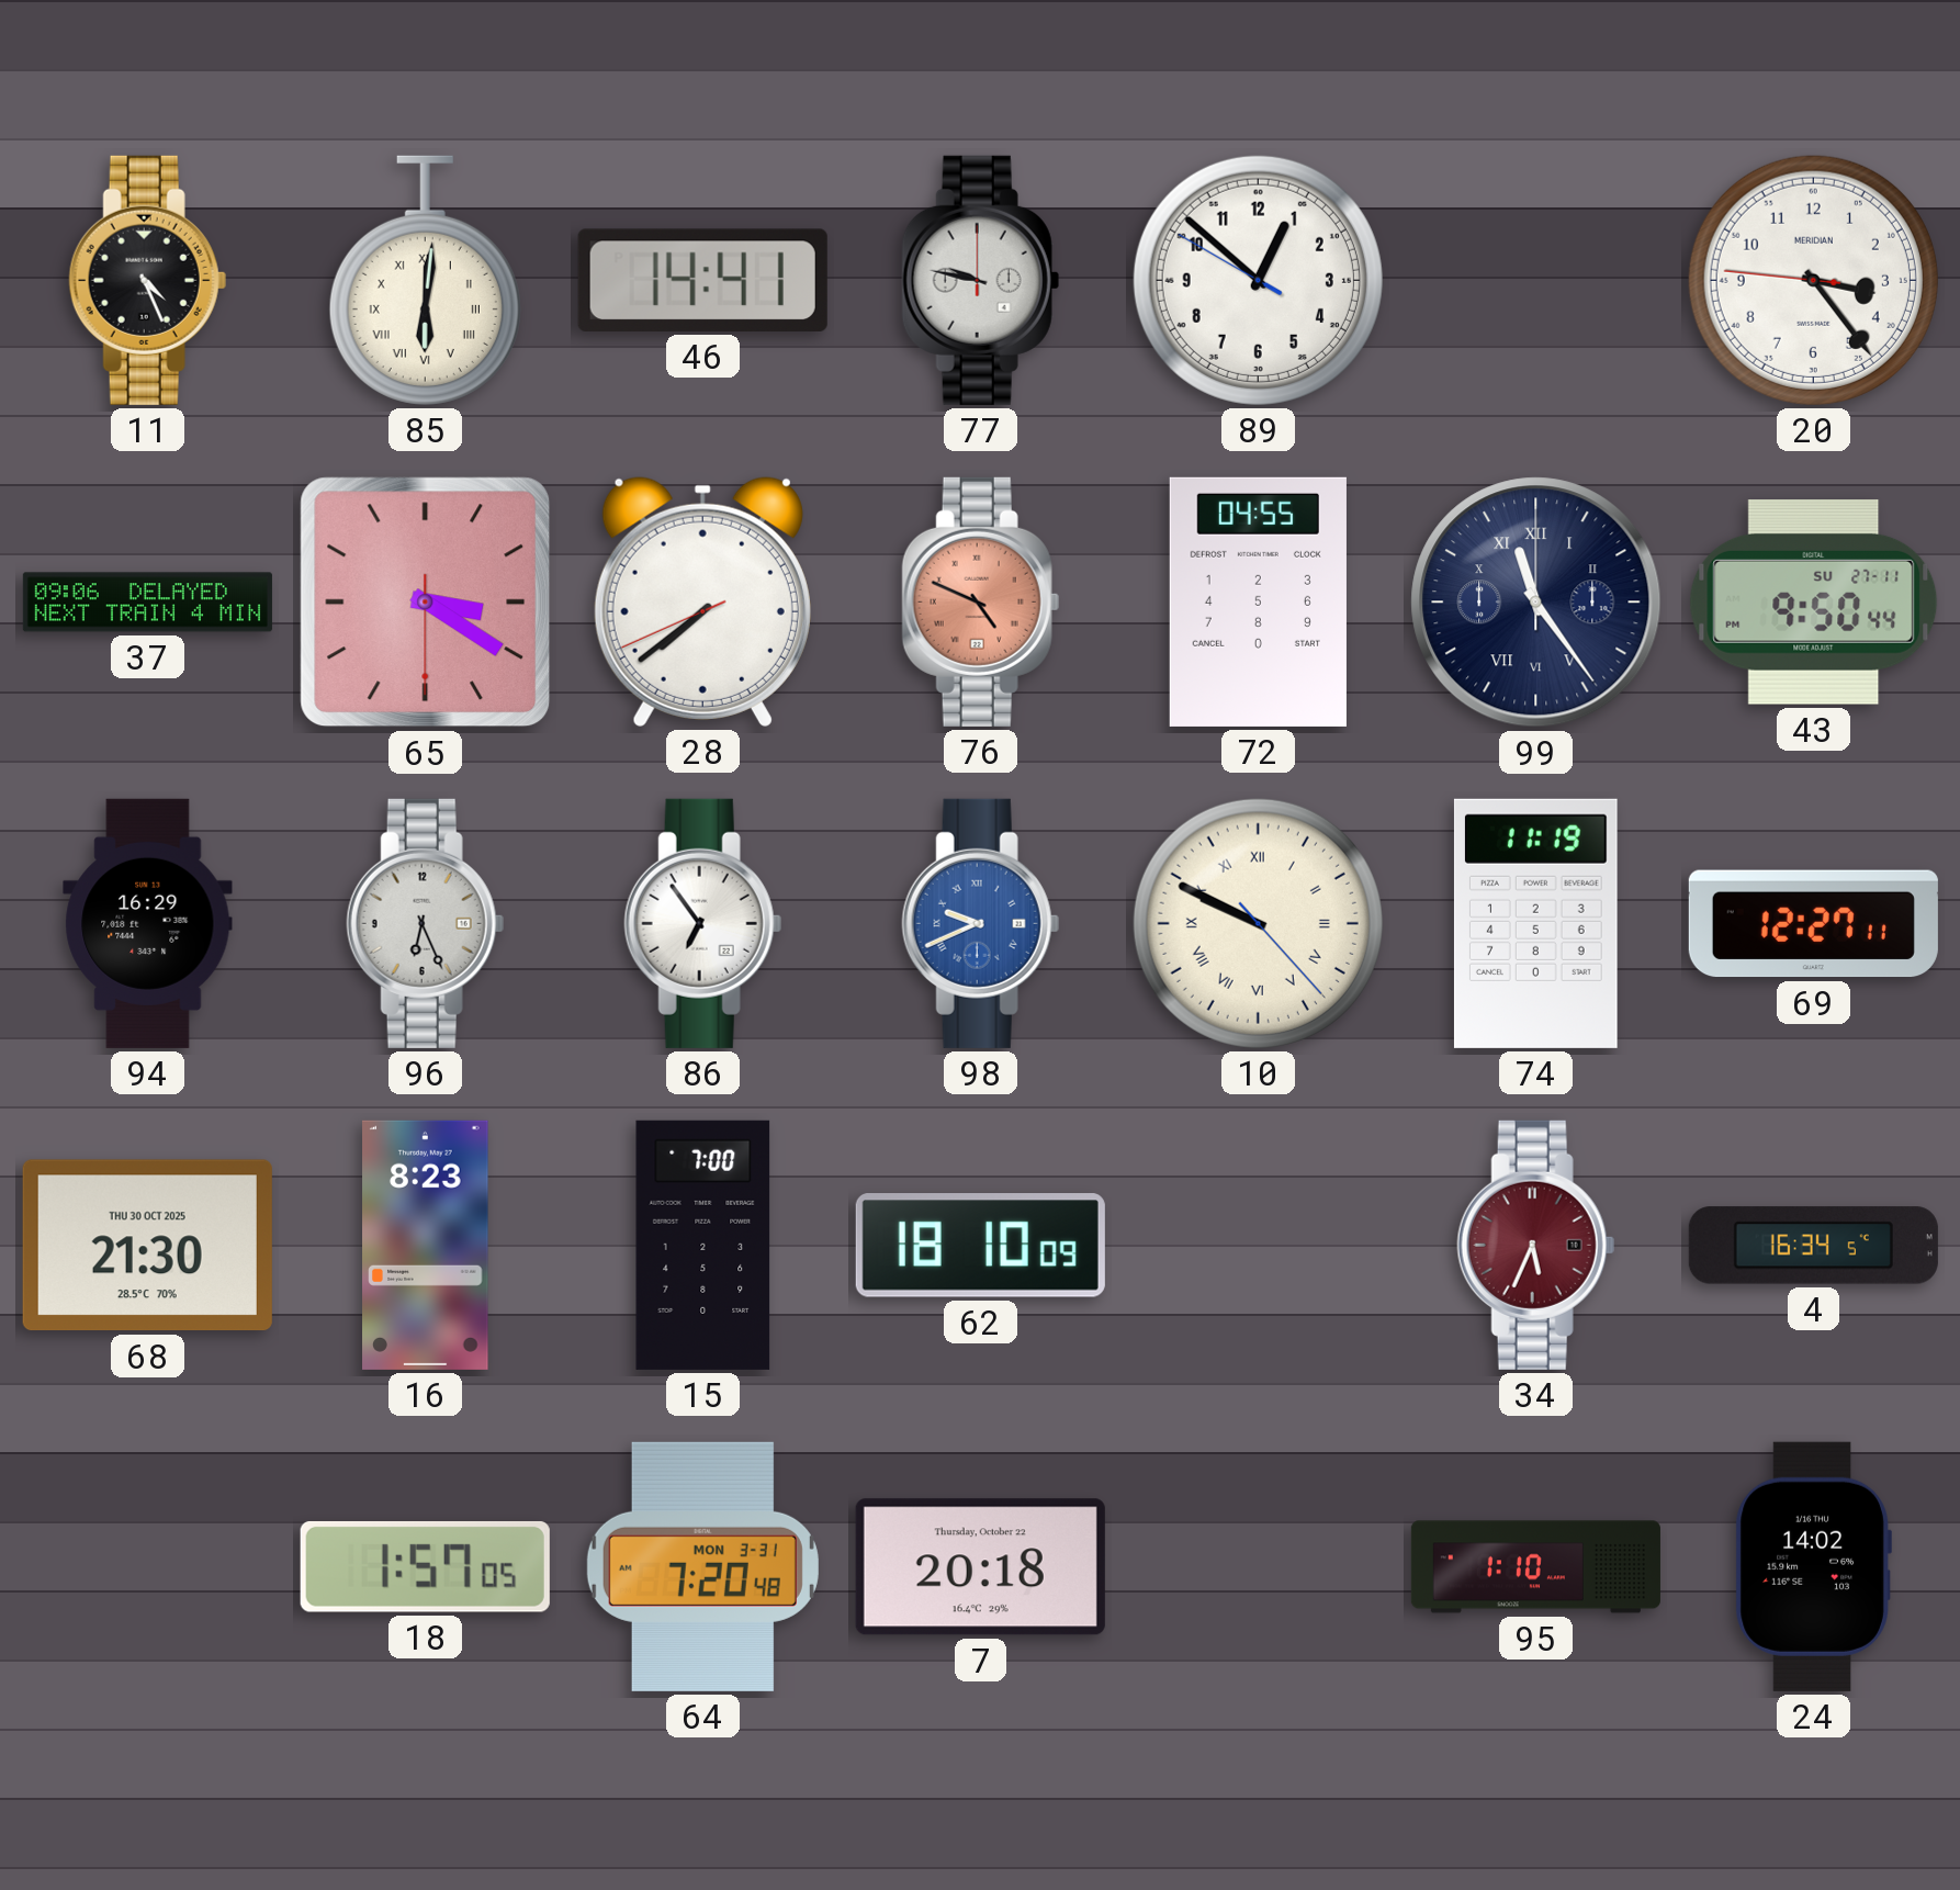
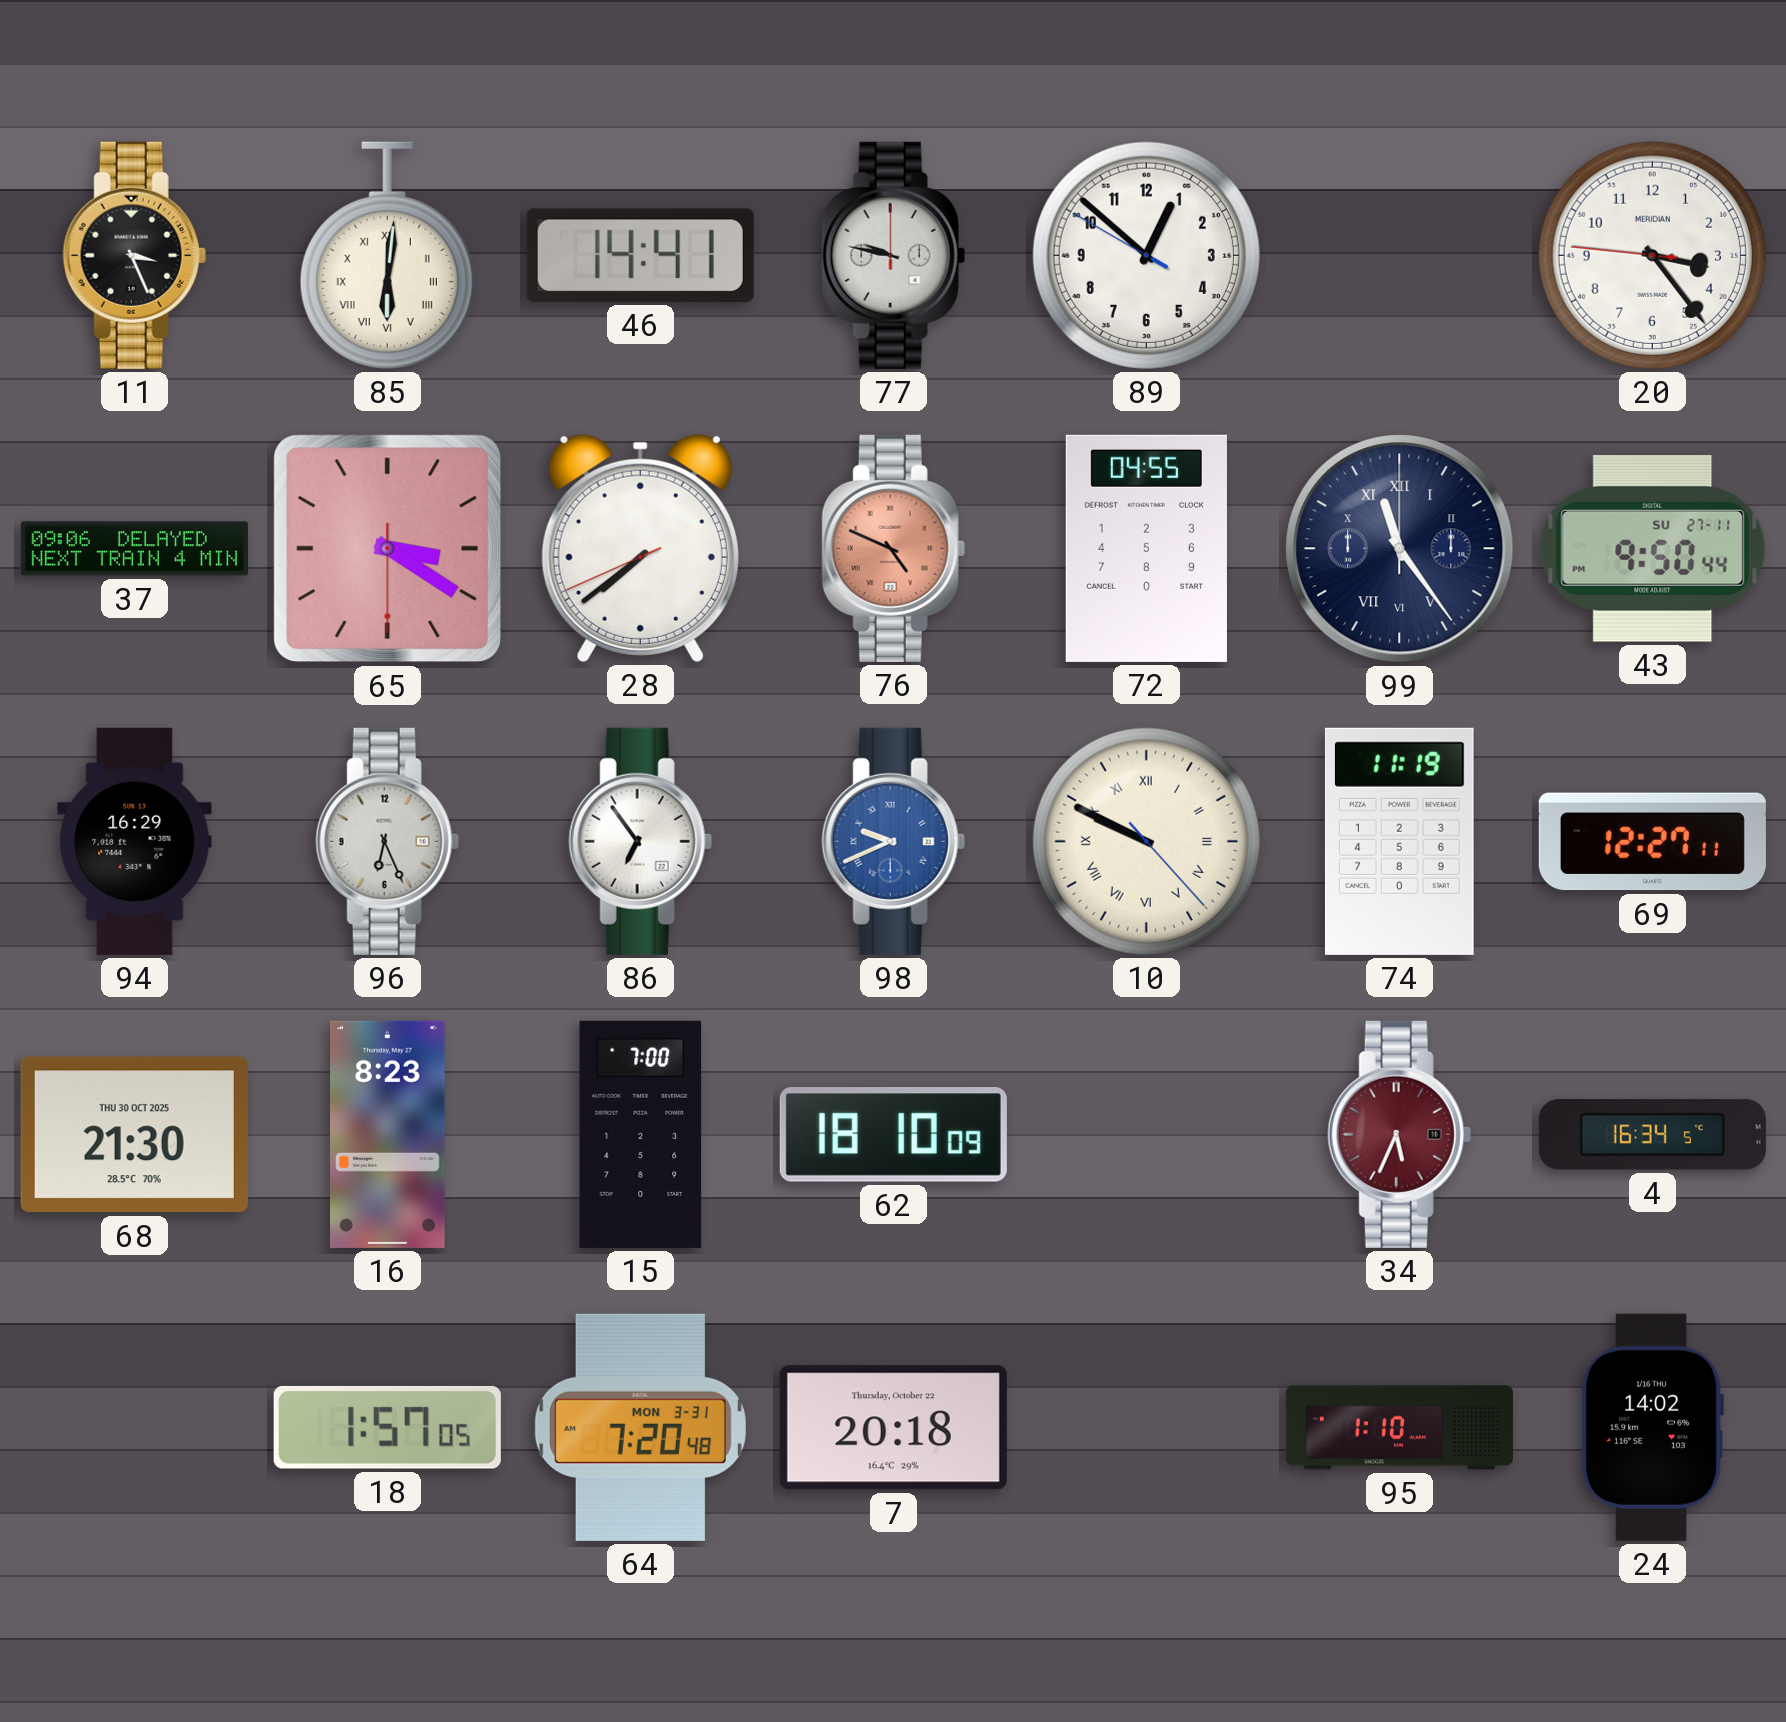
11: 4:26 -> 3:26 (134, 255)
